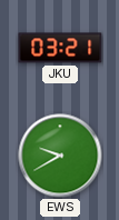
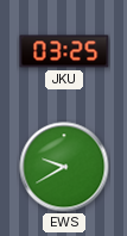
JKU: 03:21 -> 03:25 (64, 51)
